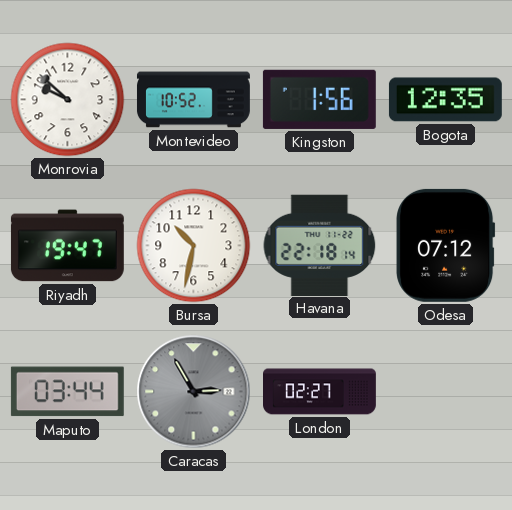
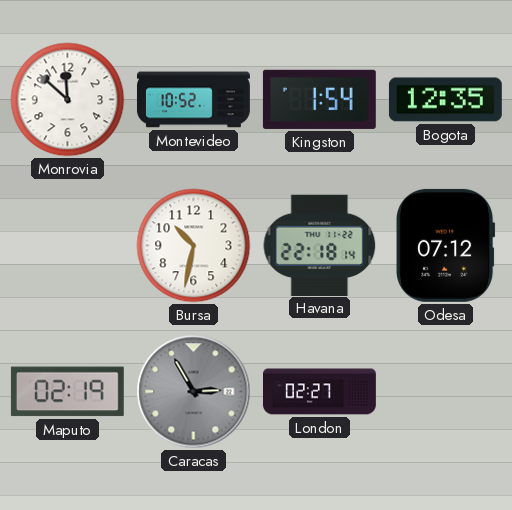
Monrovia: 9:52 -> 11:52 (68, 100)
Kingston: 1:56 -> 1:54 (319, 99)
Riyadh: 19:47 -> none (67, 246)
Maputo: 03:44 -> 02:19 (67, 392)
